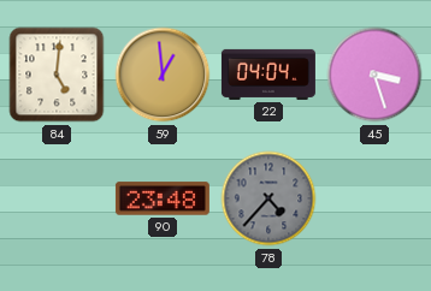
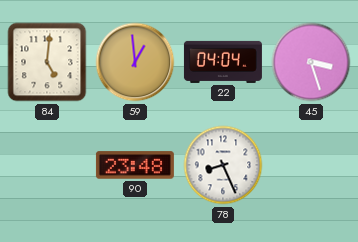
78: 4:37 -> 8:26 (223, 165)
78 dial: grey -> white (223, 165)
